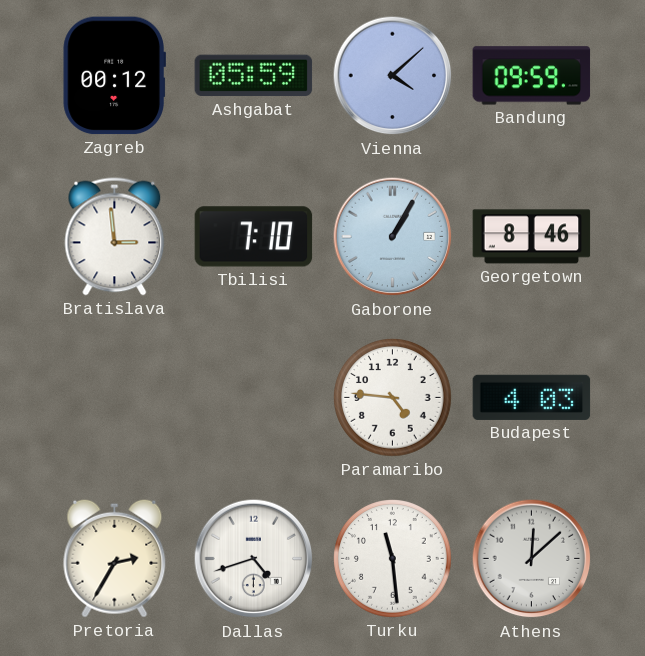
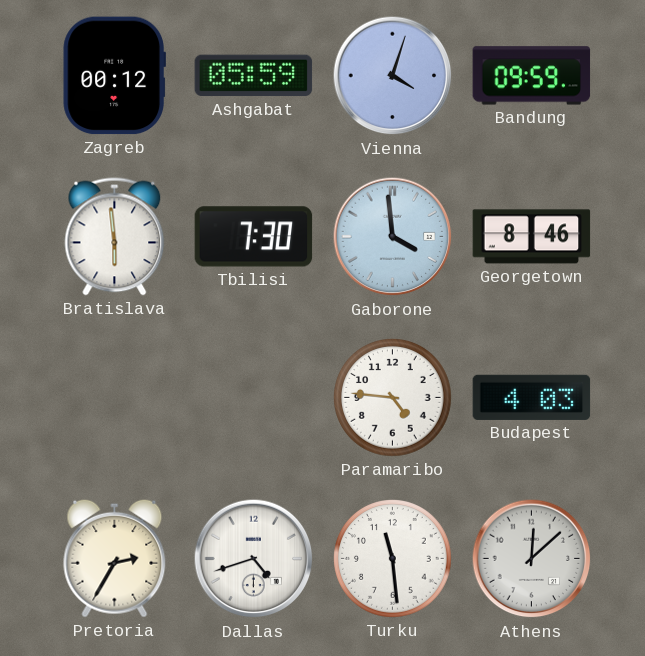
Vienna: 4:08 -> 4:03 (393, 76)
Bratislava: 2:59 -> 5:59 (115, 237)
Tbilisi: 7:10 -> 7:30 (254, 237)
Gaborone: 1:05 -> 3:59 (393, 237)
